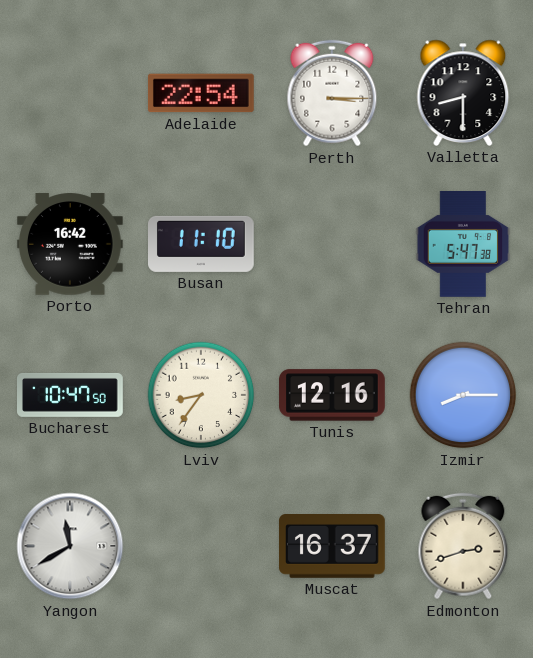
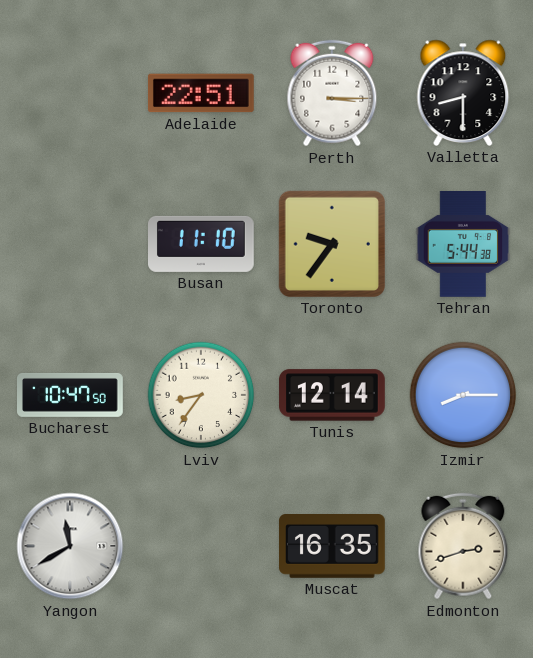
Adelaide: 22:54 -> 22:51 (201, 93)
Porto: 16:42 -> none (70, 244)
Toronto: none -> 9:36 (332, 244)
Tehran: 5:47 -> 5:44 (463, 245)
Tunis: 12:16 -> 12:14 (333, 395)
Muscat: 16:37 -> 16:35 (333, 547)
